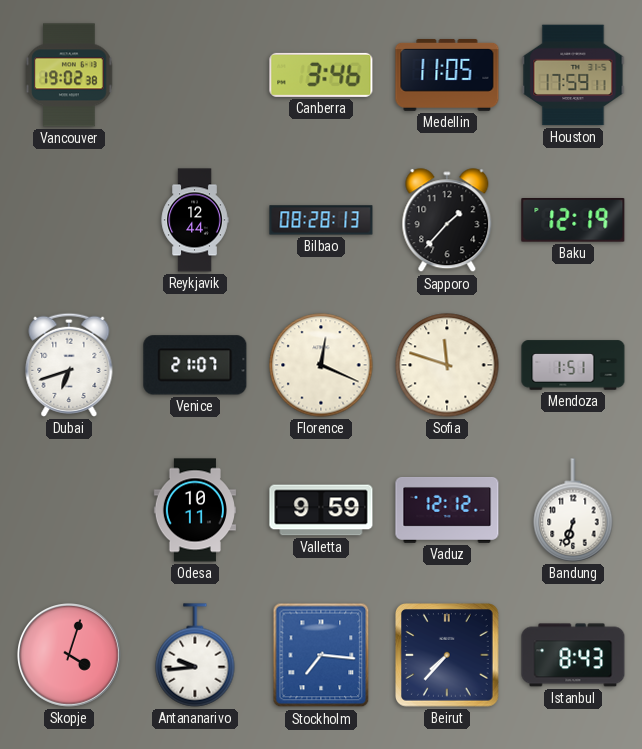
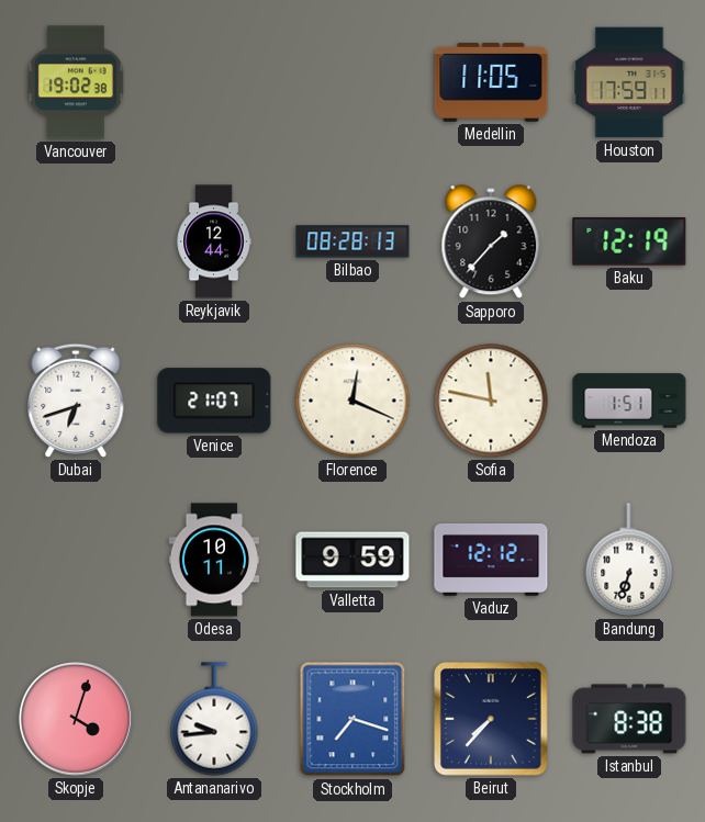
Canberra: 3:46 -> none (321, 75)
Sofia: 11:48 -> 11:47 (491, 401)
Stockholm: 7:16 -> 7:18 (352, 719)
Istanbul: 8:43 -> 8:38 (629, 719)
